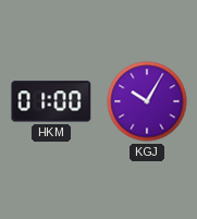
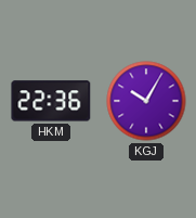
HKM: 01:00 -> 22:36 (51, 101)
